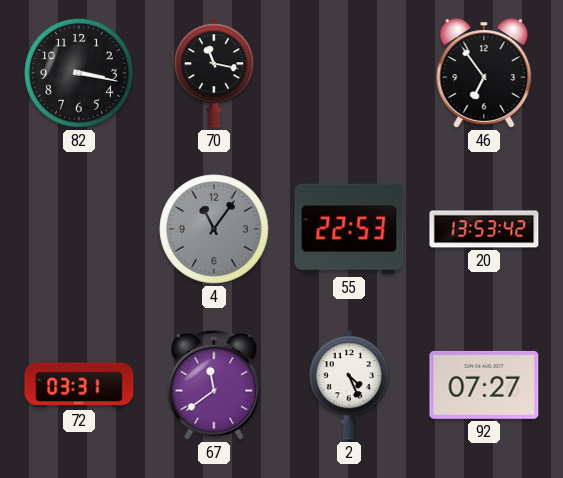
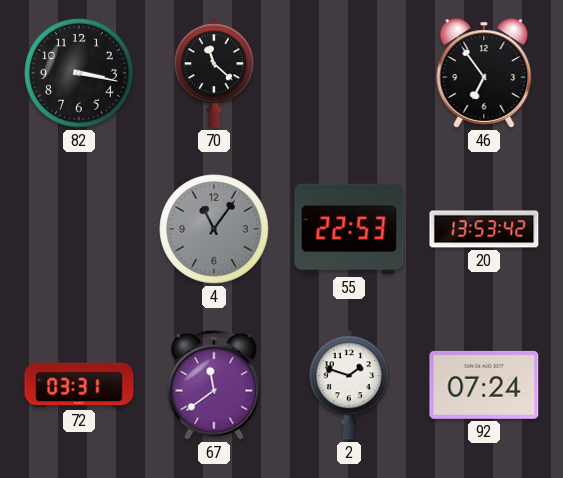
70: 11:17 -> 11:22 (214, 73)
2: 4:26 -> 1:48 (349, 385)
92: 07:27 -> 07:24 (484, 385)
